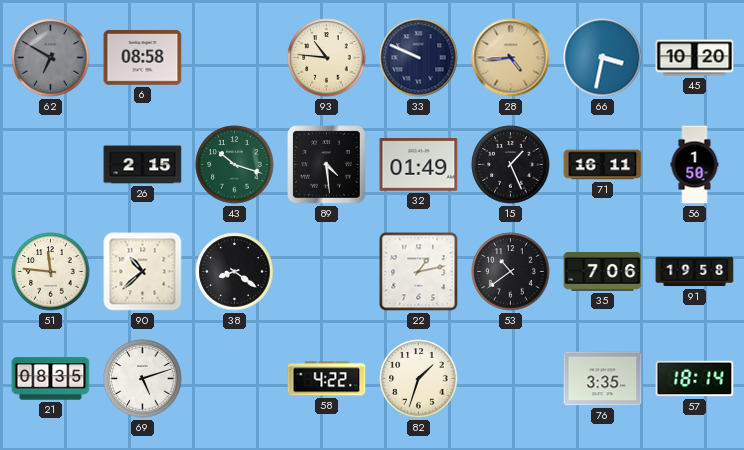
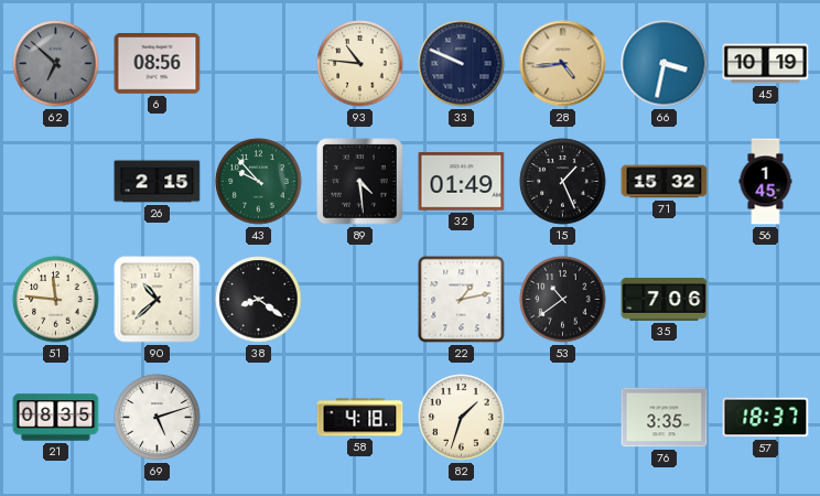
62: 6:50 -> 6:52 (56, 64)
6: 08:58 -> 08:56 (158, 64)
45: 10:20 -> 10:19 (766, 64)
43: 10:18 -> 9:53 (259, 182)
71: 16:11 -> 15:32 (665, 182)
56: 1:50 -> 1:45 (766, 182)
91: 19:58 -> none (695, 272)
58: 4:22 -> 4:18 (360, 418)
57: 18:14 -> 18:37 (766, 418)
